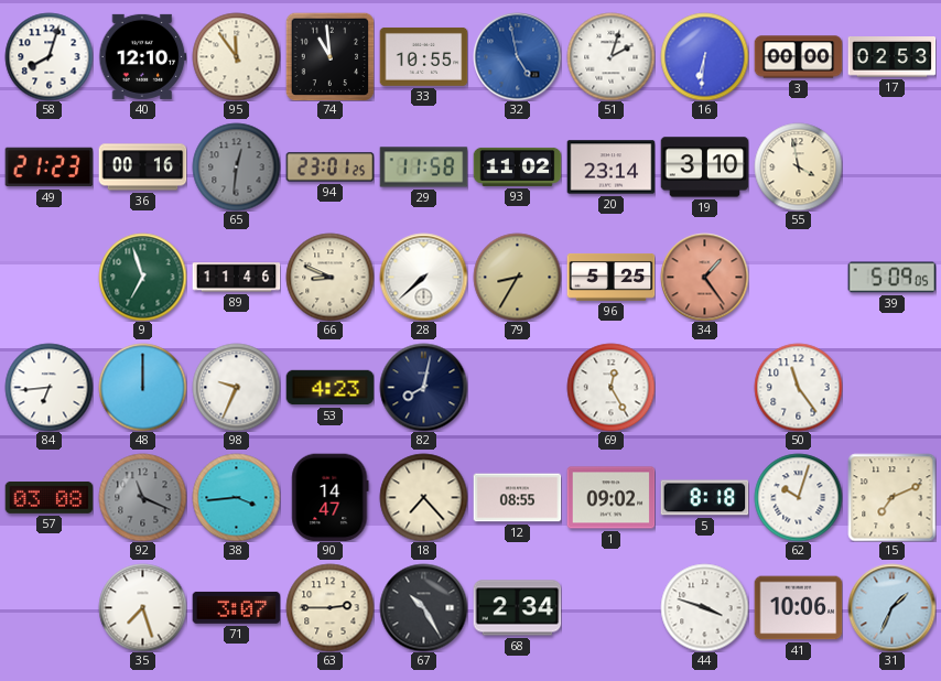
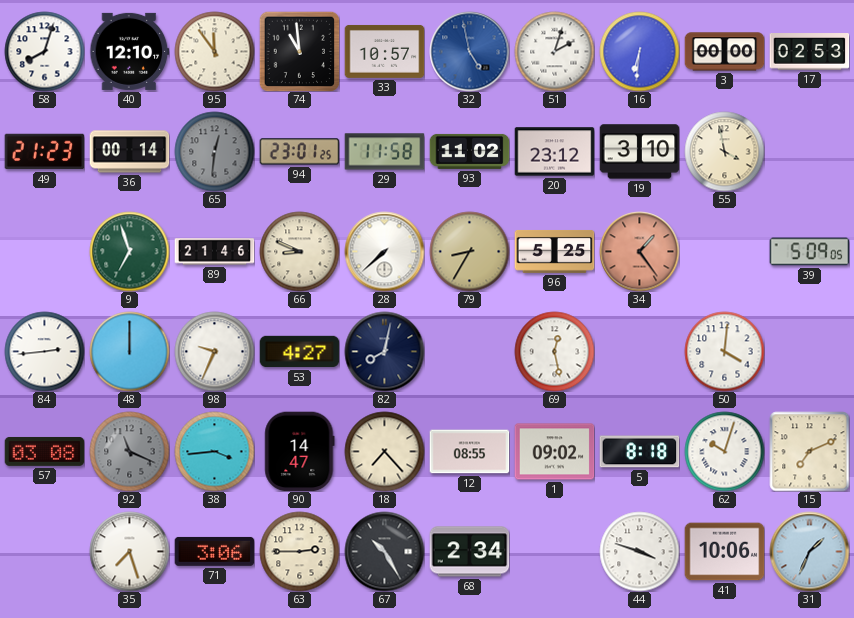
33: 10:55 -> 10:57 (384, 51)
36: 00:16 -> 00:14 (129, 152)
20: 23:14 -> 23:12 (554, 152)
89: 11:46 -> 21:46 (214, 252)
84: 6:44 -> 2:44 (44, 351)
53: 4:23 -> 4:27 (299, 352)
69: 12:25 -> 12:28 (554, 351)
50: 11:24 -> 4:01 (724, 351)
71: 3:07 -> 3:06 (214, 551)
